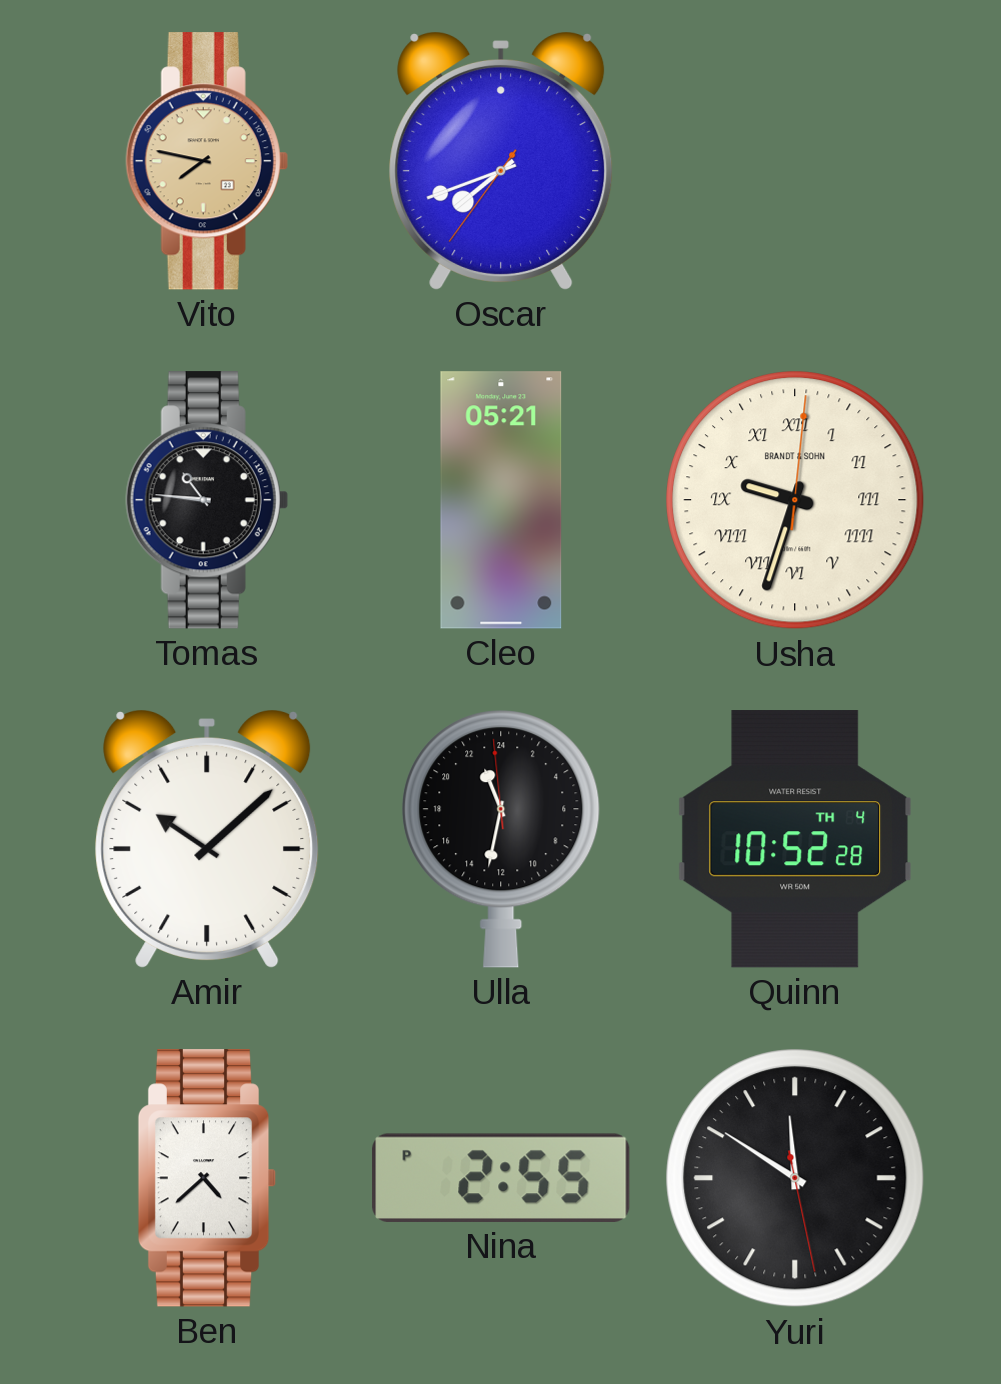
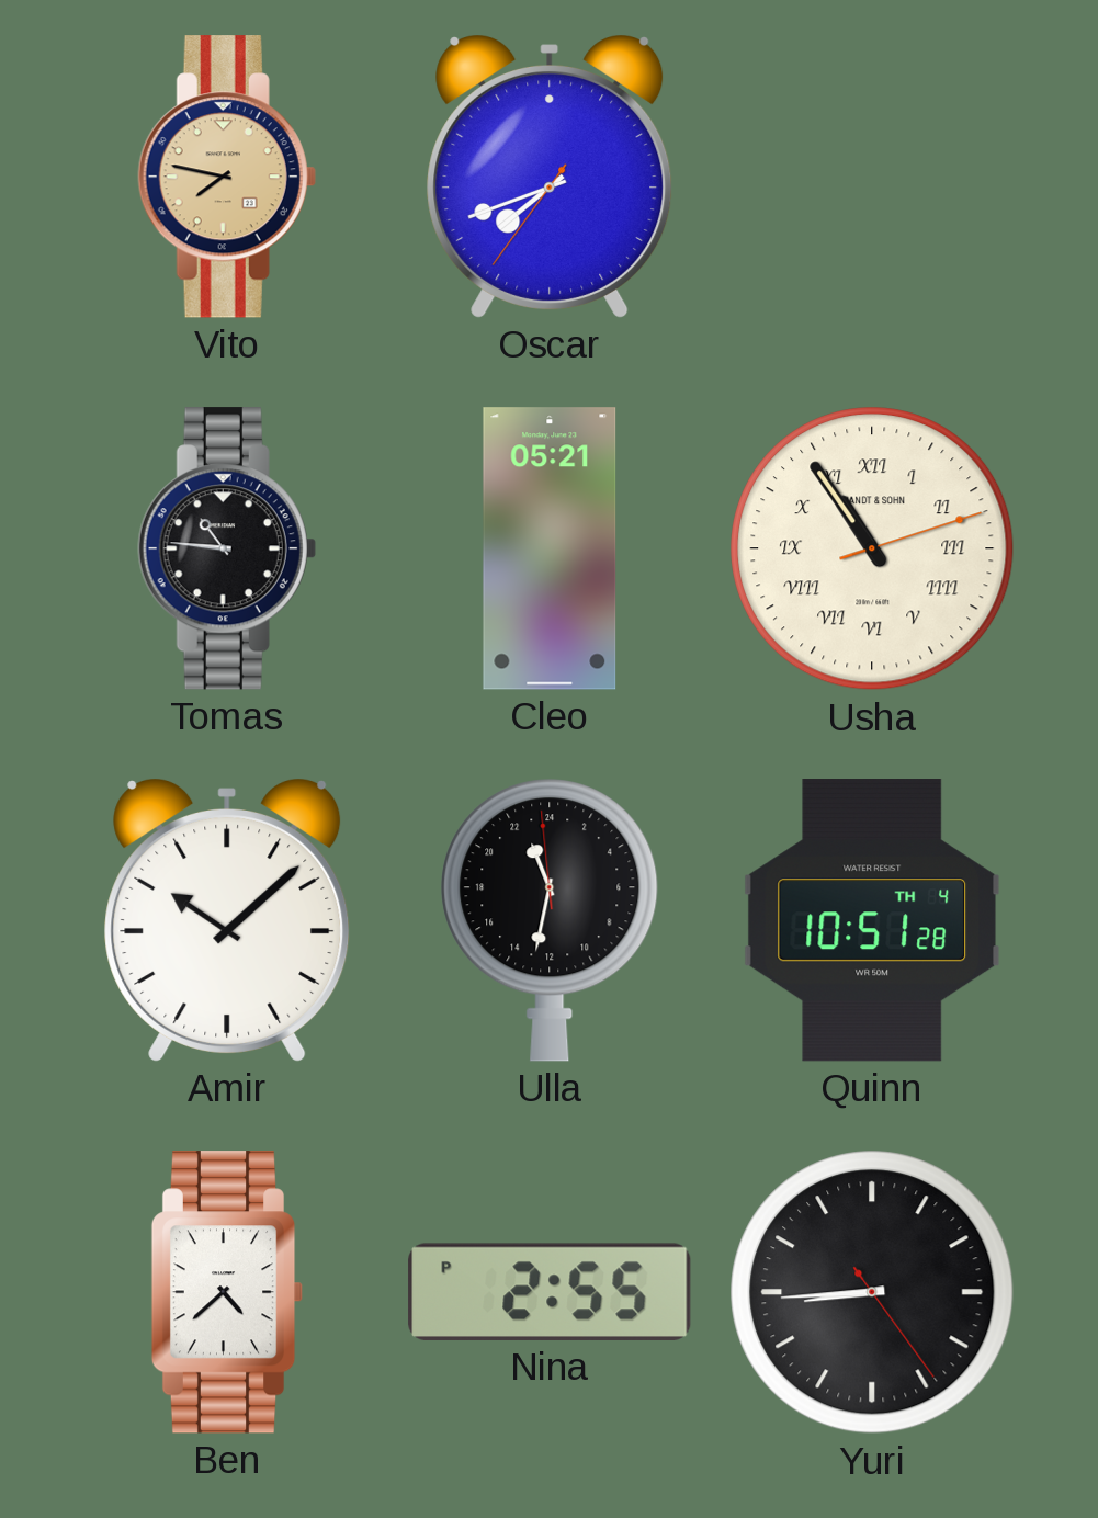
Usha: 9:33 -> 10:54 (872, 548)
Quinn: 10:52 -> 10:51 (871, 920)
Yuri: 11:50 -> 8:44 (872, 1292)
